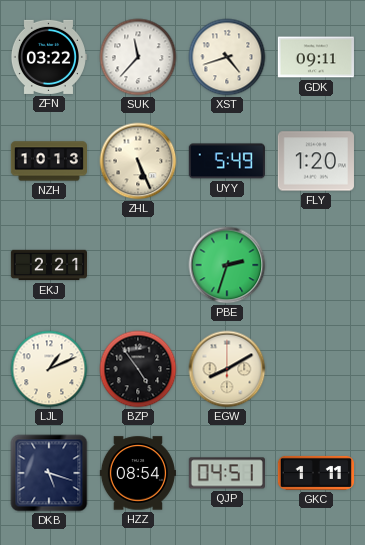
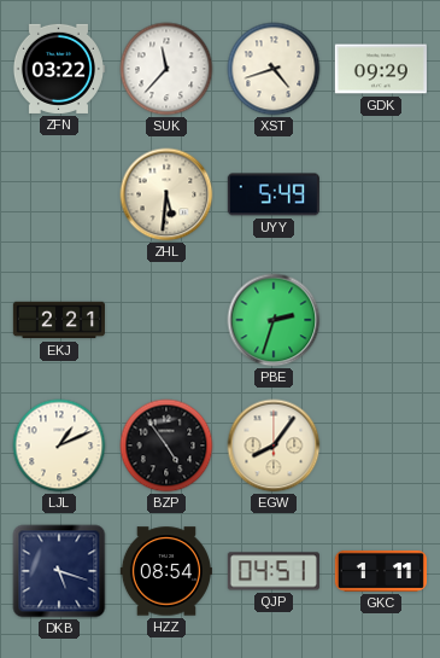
GDK: 09:11 -> 09:29 (381, 69)
NZH: 10:13 -> none (48, 161)
ZHL: 5:26 -> 5:31 (166, 194)
FLY: 1:20 -> none (316, 161)
EGW: 8:10 -> 8:06 (274, 446)
